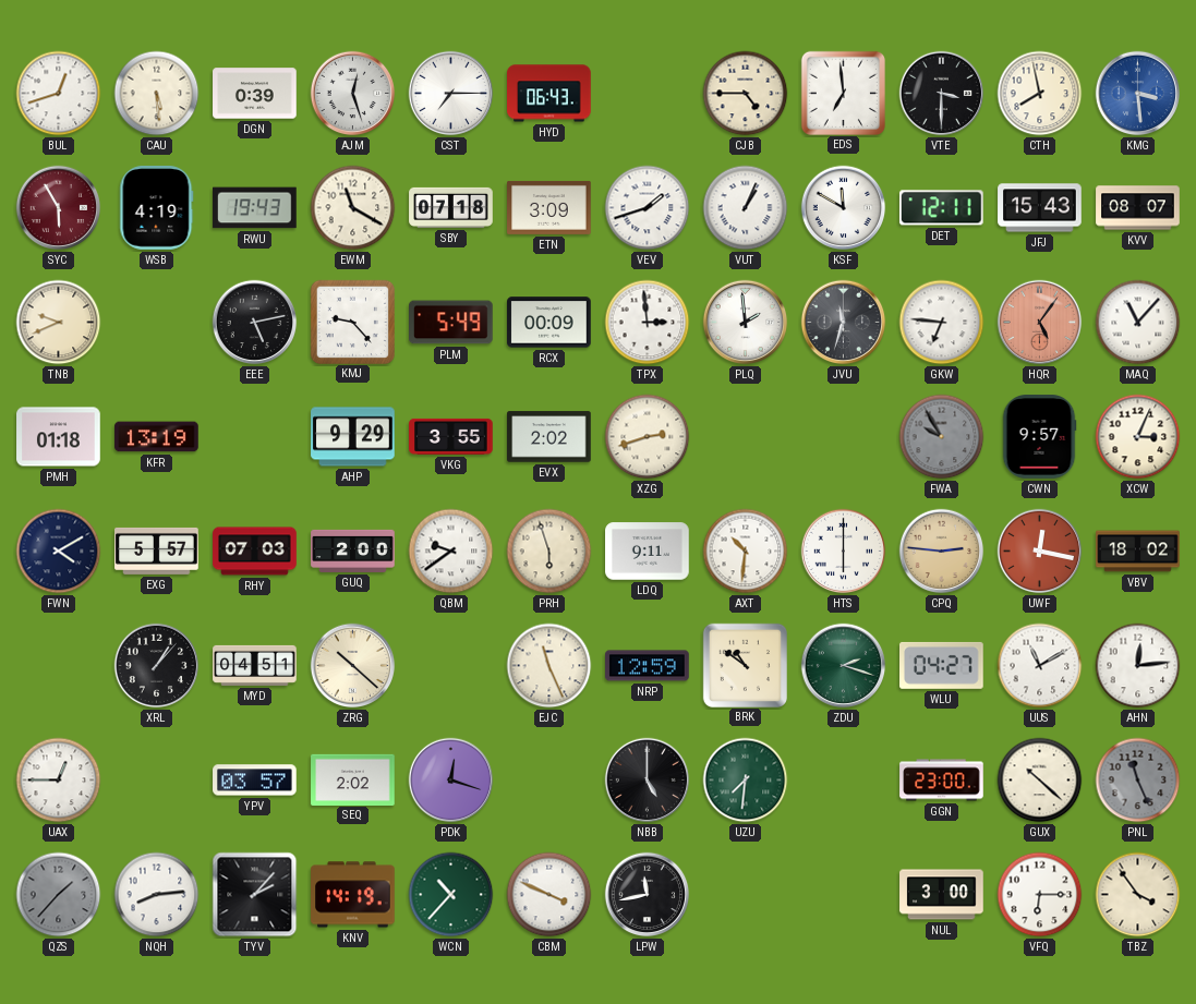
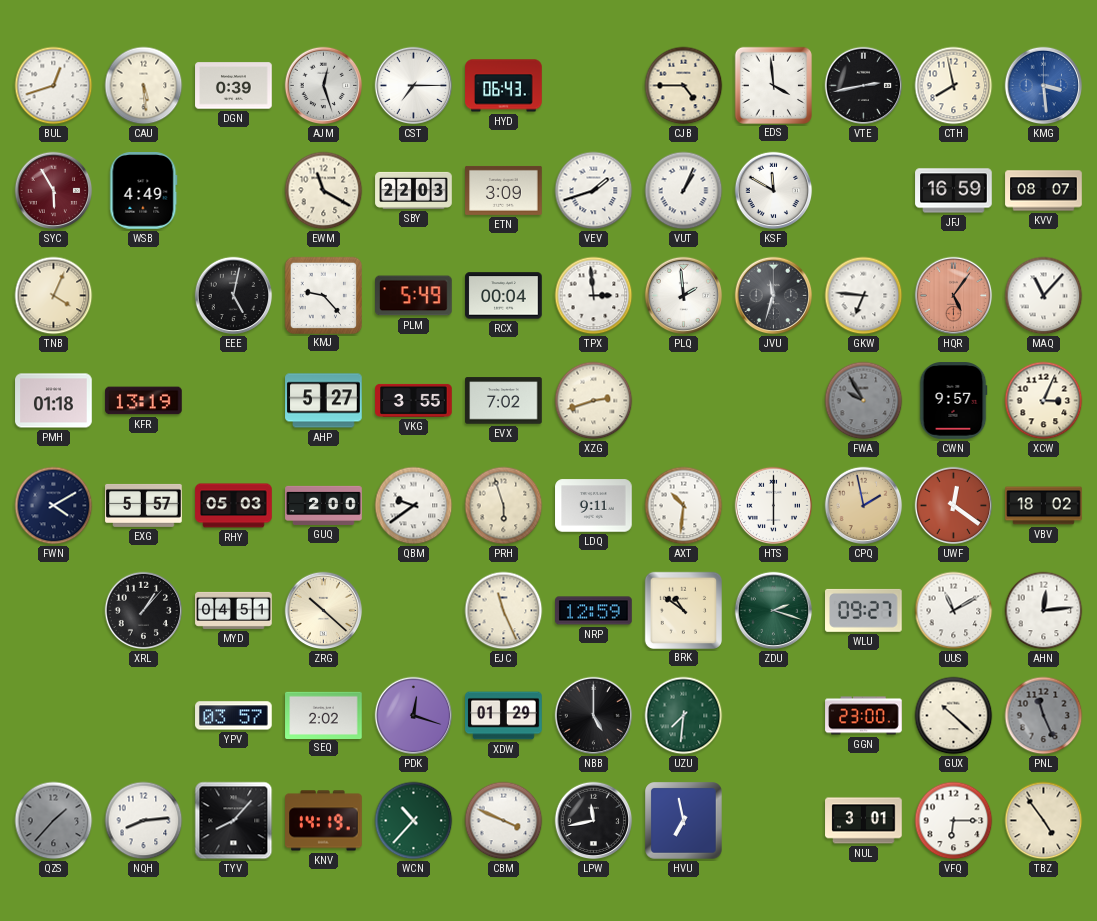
EDS: 6:59 -> 3:59 (773, 85)
VTE: 3:30 -> 2:43 (864, 86)
WSB: 4:19 -> 4:49 (144, 191)
RWU: 19:43 -> none (255, 208)
SBY: 07:18 -> 22:03 (414, 190)
DET: 12:11 -> none (941, 208)
JFJ: 15:43 -> 16:59 (954, 191)
TNB: 9:41 -> 4:04 (54, 296)
EEE: 5:13 -> 5:02 (234, 296)
RCX: 00:09 -> 00:04 (504, 296)
AHP: 9:29 -> 5:27 (324, 401)
EVX: 2:02 -> 7:02 (504, 401)
RHY: 07:03 -> 05:03 (234, 506)
CPQ: 2:46 -> 1:58 (864, 506)
UWF: 12:17 -> 12:21 (954, 506)
WLU: 04:27 -> 09:27 (864, 610)
UAX: 12:45 -> none (59, 781)
XDW: none -> 01:29 (504, 716)
TYV: 2:07 -> 8:07 (234, 821)
HVU: none -> 6:58 (684, 821)
NUL: 3:00 -> 3:01 (864, 821)
TBZ: 3:54 -> 4:54 (1044, 821)
